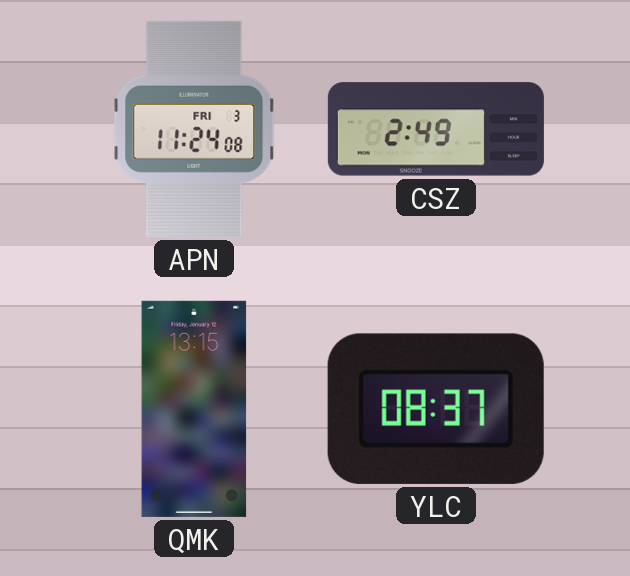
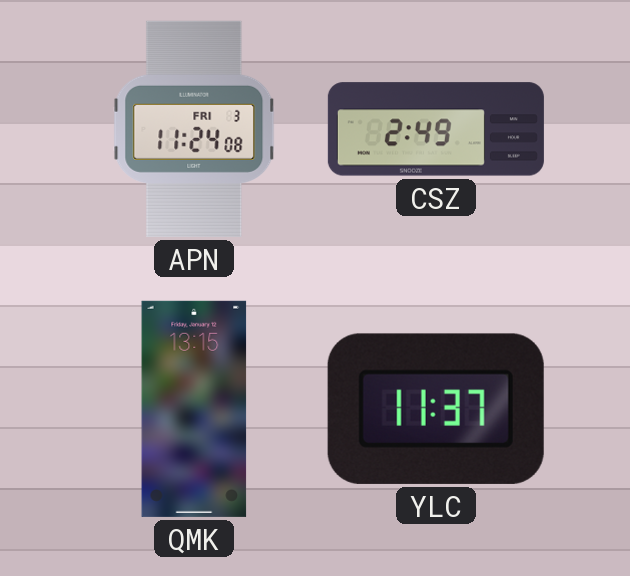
YLC: 08:37 -> 11:37 (436, 409)
